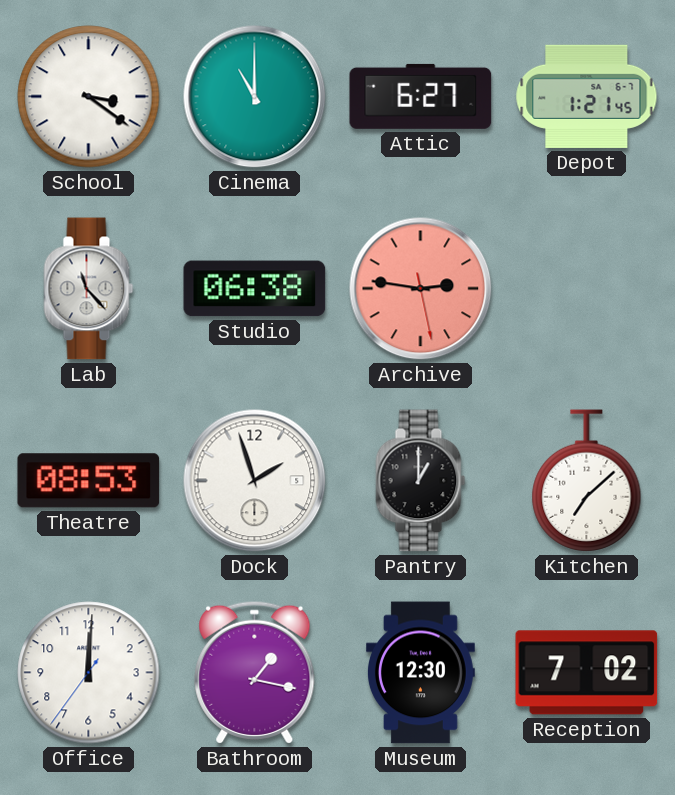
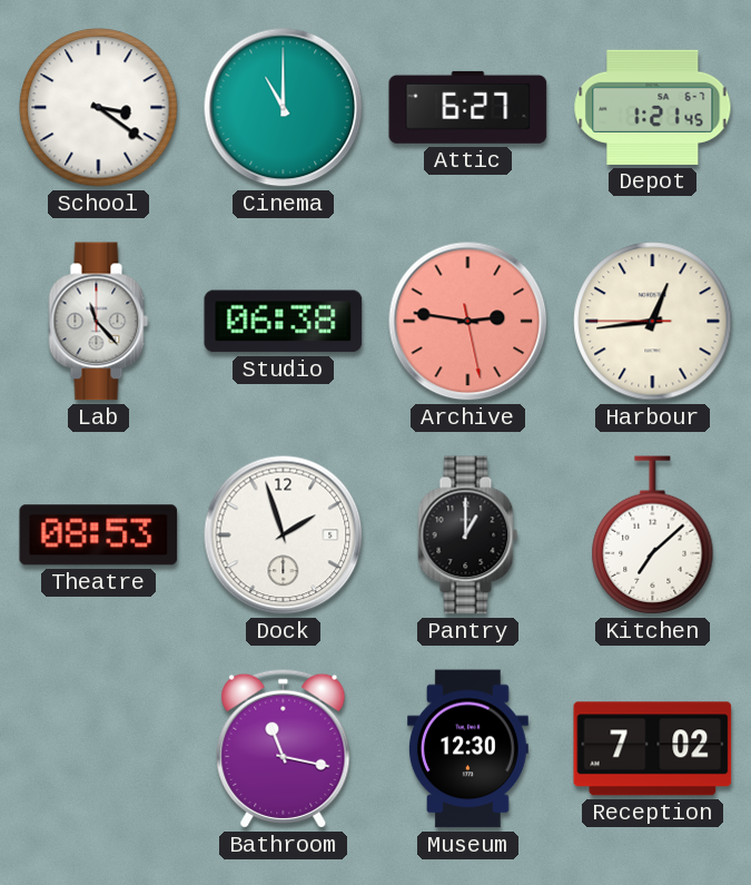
Harbour: none -> 12:43 (653, 322)
Office: 12:00 -> none (89, 673)
Bathroom: 1:17 -> 11:17 (284, 748)
